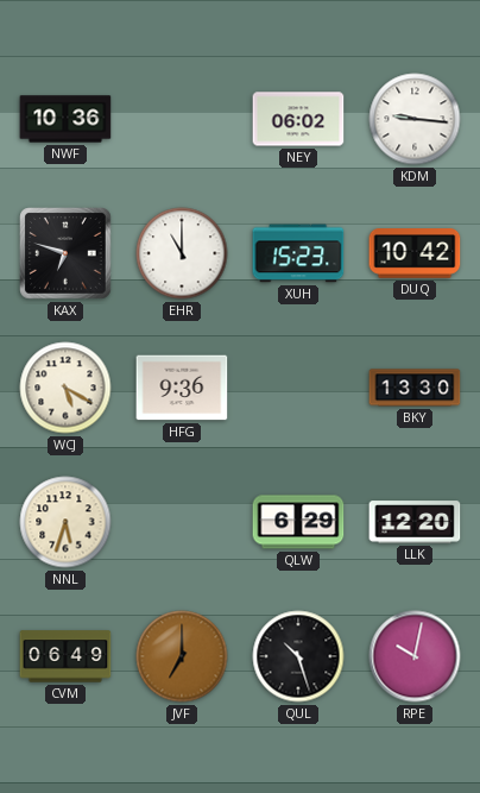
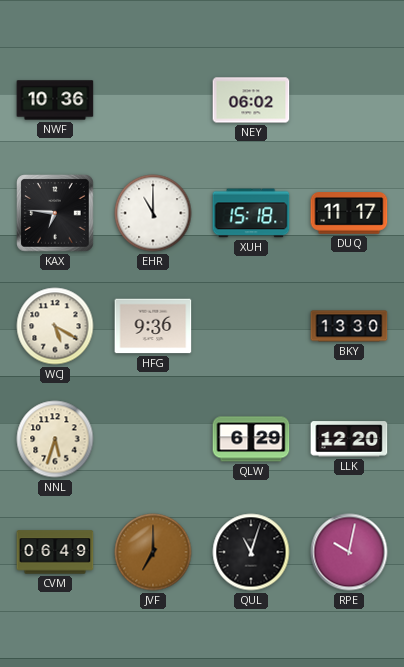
KDM: 9:16 -> none (415, 119)
KAX: 6:48 -> 6:46 (55, 213)
XUH: 15:23 -> 15:18 (251, 213)
DUQ: 10:42 -> 11:17 (349, 213)
QUL: 10:27 -> 11:03 (251, 552)
